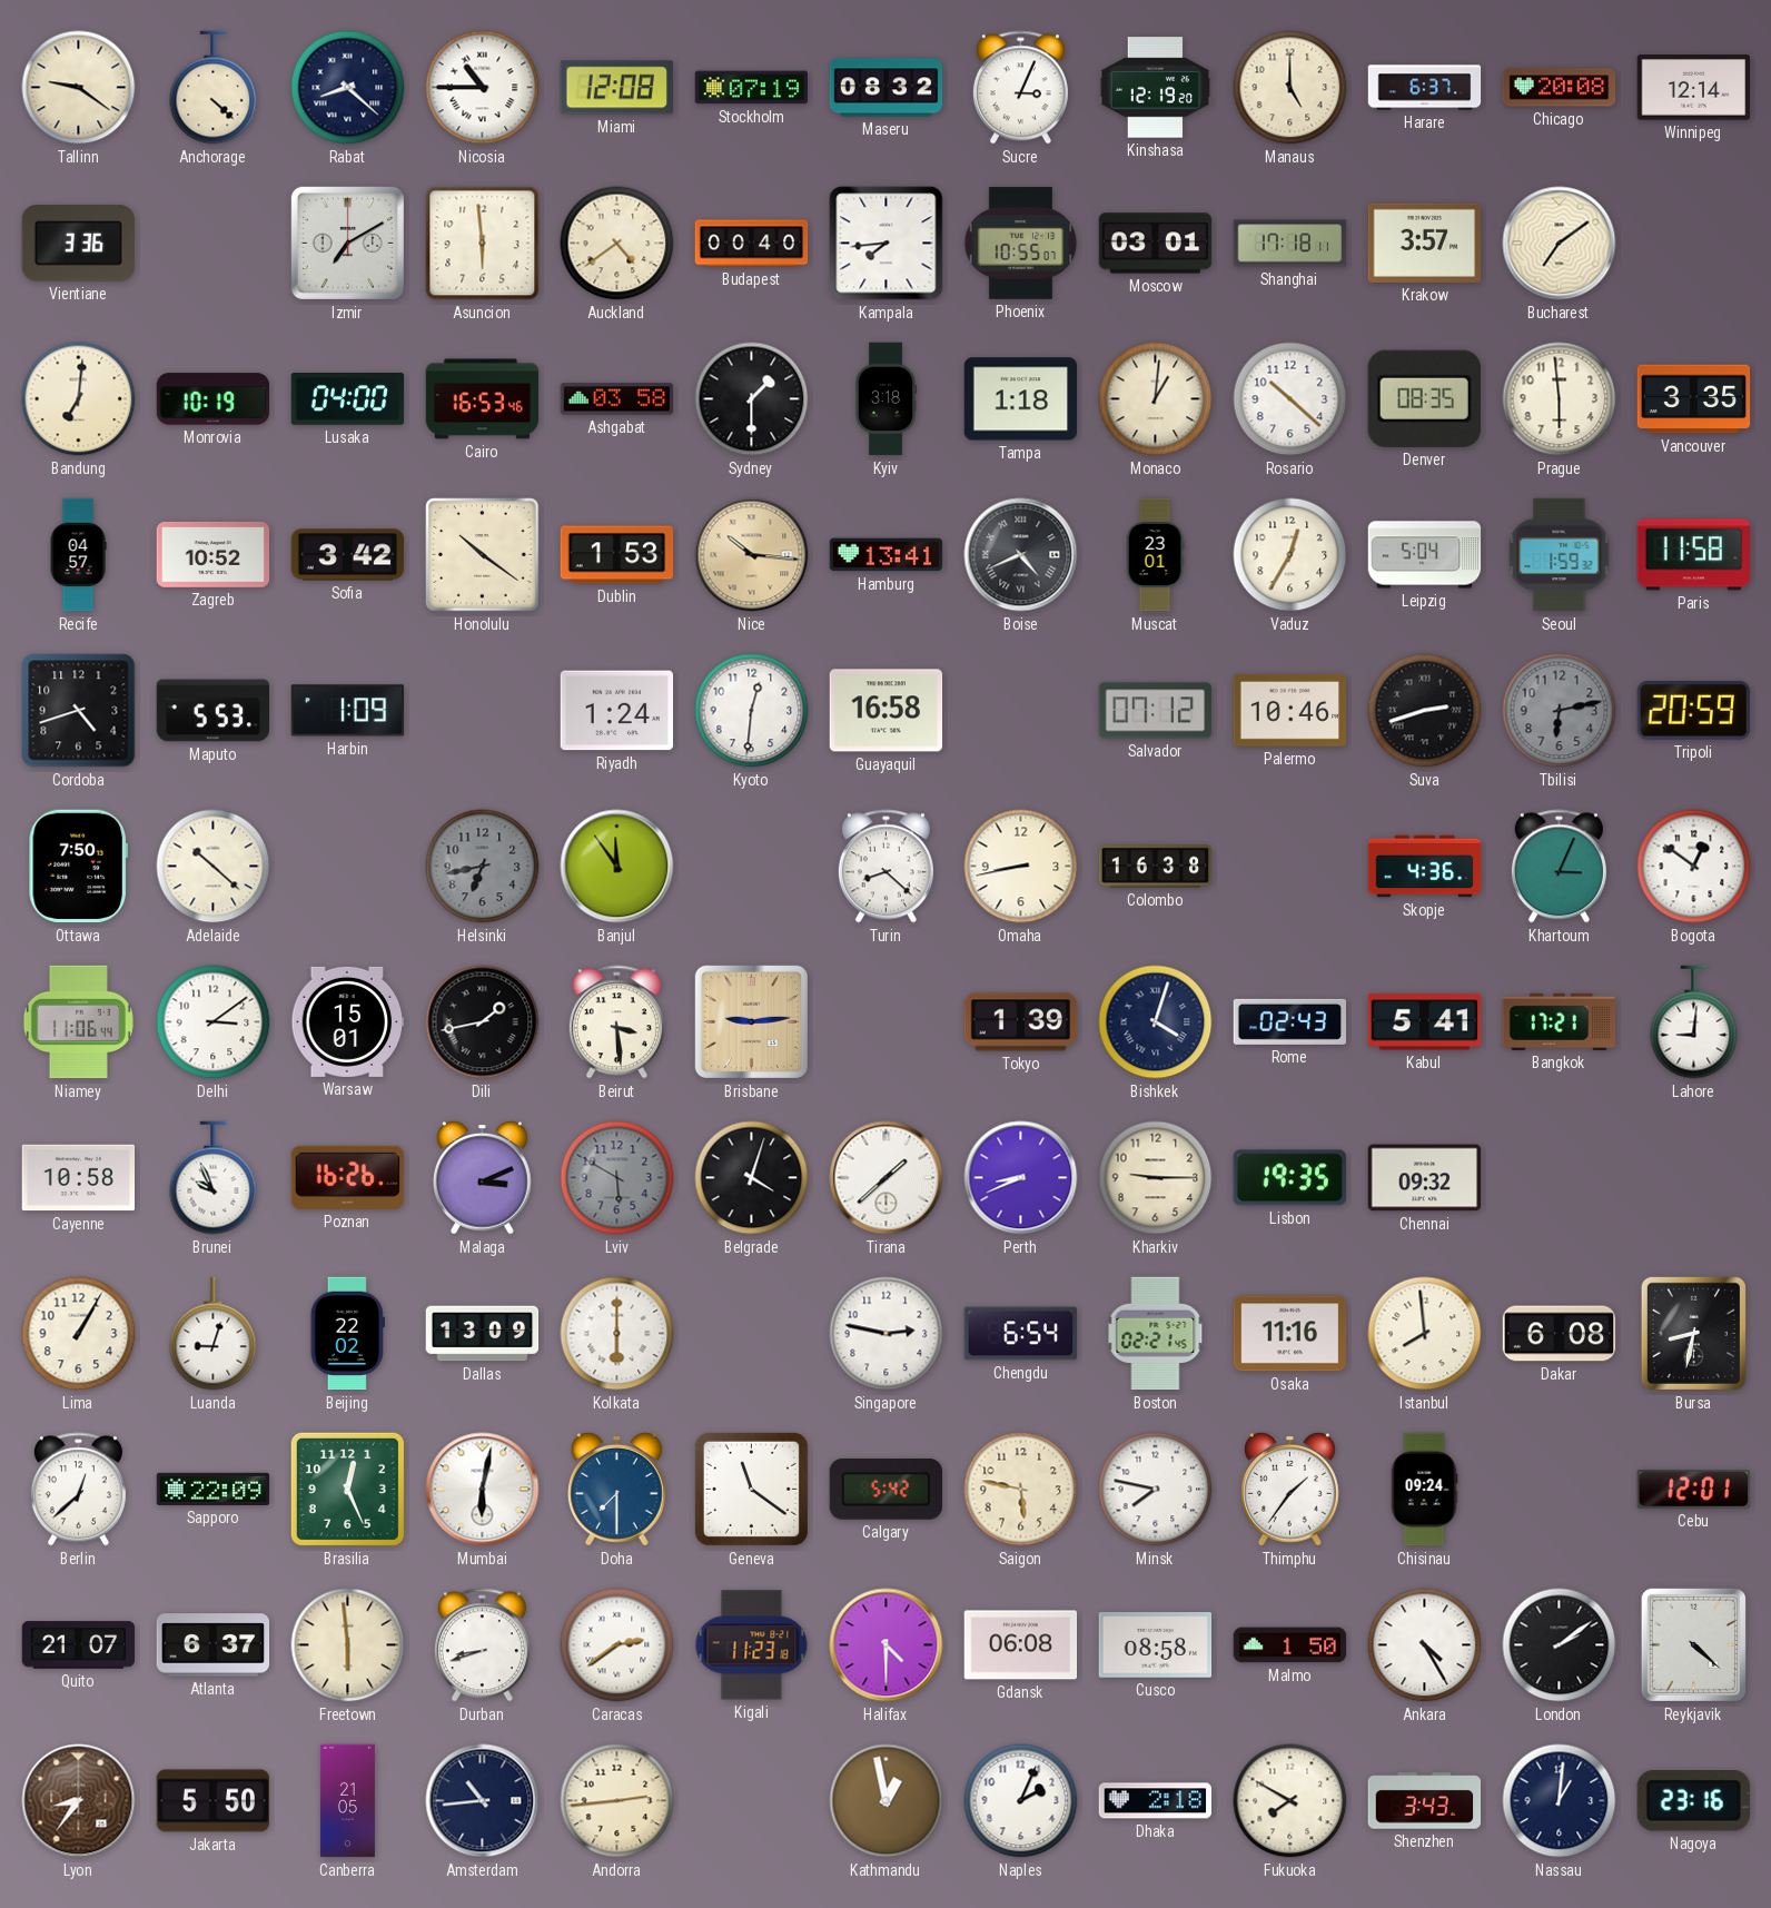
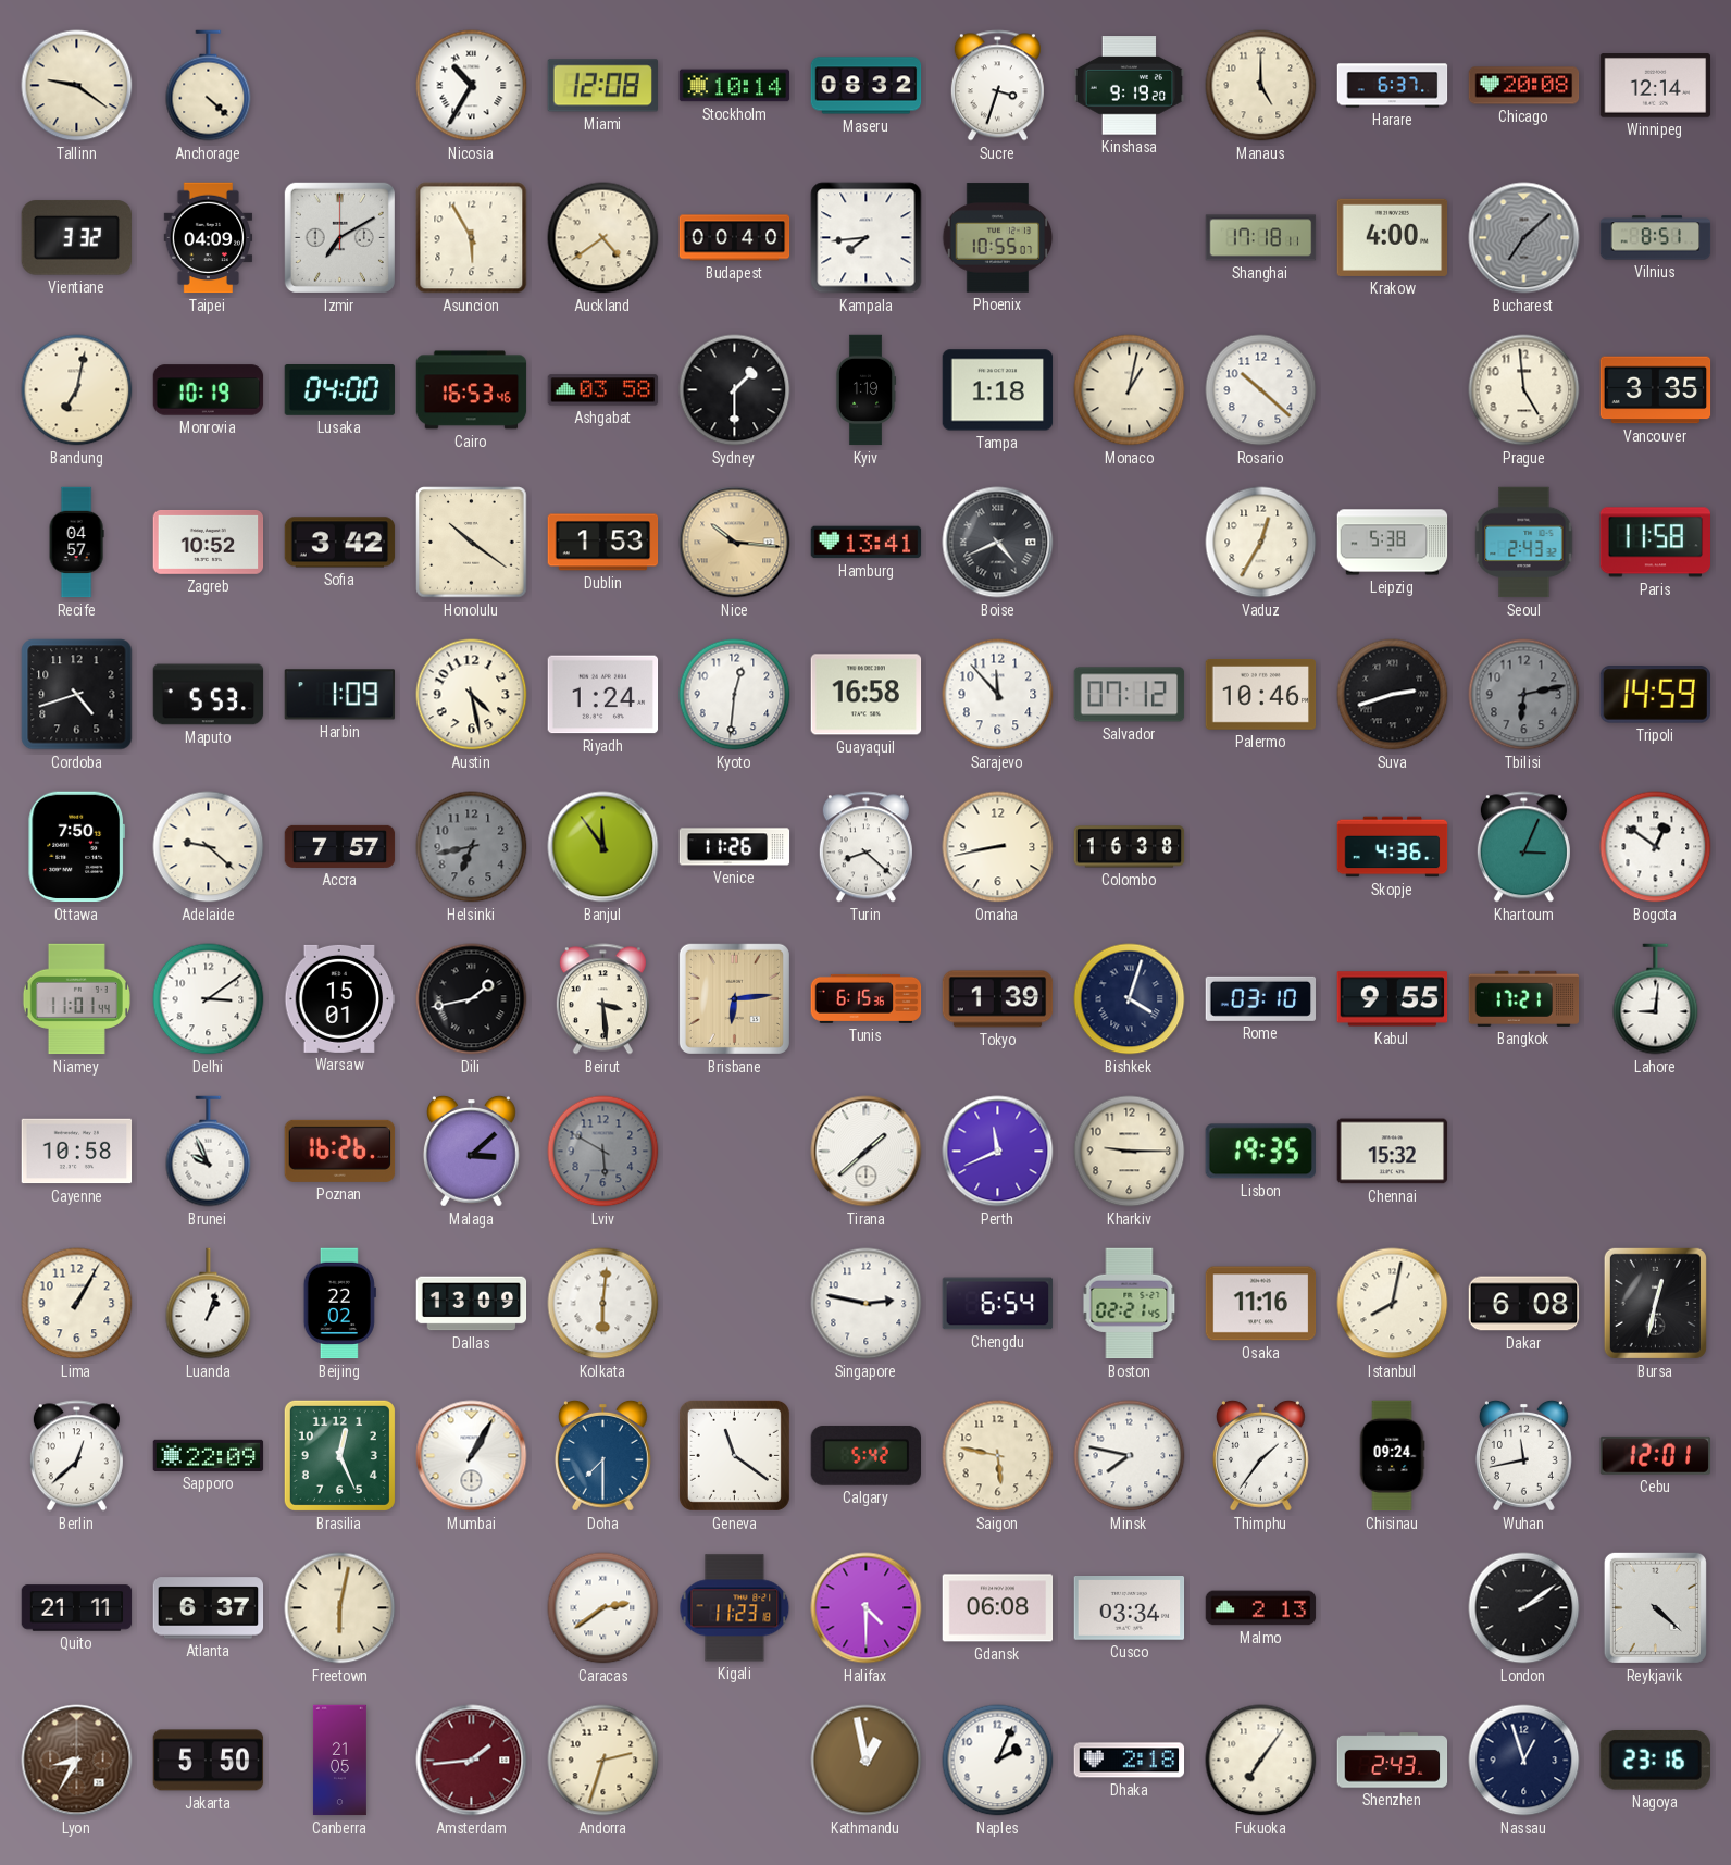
Rabat: 8:22 -> none (348, 88)
Nicosia: 10:45 -> 10:35 (472, 86)
Stockholm: 07:19 -> 10:14 (735, 86)
Sucre: 3:04 -> 3:33 (997, 86)
Kinshasa: 12:19 -> 9:19 (1130, 86)
Vientiane: 3:36 -> 3:32 (77, 238)
Taipei: none -> 04:09 (209, 238)
Asuncion: 5:59 -> 5:55 (472, 238)
Moscow: 03:01 -> none (1156, 244)
Krakow: 3:57 -> 4:00 (1393, 237)
Bucharest: 7:09 -> 7:08 (1524, 238)
Bucharest dial: cream -> grey (1524, 238)
Vilnius: none -> 8:51 (1656, 238)
Bandung: 7:01 -> 7:02 (77, 390)
Kyiv: 3:18 -> 1:19 (865, 390)
Monaco: 1:01 -> 1:02 (1130, 390)
Denver: 08:35 -> none (1424, 398)
Prague: 5:59 -> 4:59 (1524, 390)
Muscat: 23:01 -> none (1155, 555)
Leipzig: 5:04 -> 5:38 (1393, 543)
Seoul: 1:59 -> 2:43 (1524, 543)
Austin: none -> 4:28 (472, 695)
Sarajevo: none -> 11:53 (998, 695)
Tripoli: 20:59 -> 14:59 (1655, 695)
Adelaide: 10:22 -> 9:22 (209, 847)
Accra: none -> 7:57 (340, 846)
Venice: none -> 11:26 (735, 847)
Niamey: 11:06 -> 11:01 (76, 999)
Brisbane: 9:14 -> 6:14 (734, 998)
Tunis: none -> 6:15 (867, 998)
Rome: 02:43 -> 03:10 (1261, 998)
Kabul: 5:41 -> 9:55 (1393, 999)
Malaga: 3:11 -> 3:08 (472, 1151)
Belgrade: 4:03 -> none (752, 1178)
Perth: 8:41 -> 11:41 (998, 1152)
Chennai: 09:32 -> 15:32 (1393, 1152)
Luanda: 9:03 -> 1:03 (209, 1304)
Kolkata: 6:00 -> 6:01 (603, 1304)
Istanbul: 7:59 -> 8:02 (1393, 1304)
Bursa: 8:32 -> 12:32 (1655, 1303)
Mumbai: 6:02 -> 1:05 (472, 1456)
Wuhan: none -> 11:43 (1524, 1455)
Quito: 21:07 -> 21:11 (77, 1608)
Freetown: 5:59 -> 6:02 (340, 1608)
Durban: 8:42 -> none (482, 1645)
Cusco: 08:58 -> 03:34 (1130, 1608)
Malmo: 1:50 -> 2:13 (1261, 1608)
Ankara: 4:25 -> none (1425, 1645)
Lyon: 8:36 -> 8:35 (77, 1761)
Amsterdam: 10:44 -> 1:44 (472, 1761)
Amsterdam dial: navy -> burgundy (472, 1761)
Andorra: 2:44 -> 2:33 (603, 1761)
Fukuoka: 7:50 -> 7:06 (1261, 1761)
Shenzhen: 3:43 -> 2:43 (1393, 1761)
Nassau: 1:01 -> 12:57 (1524, 1761)
